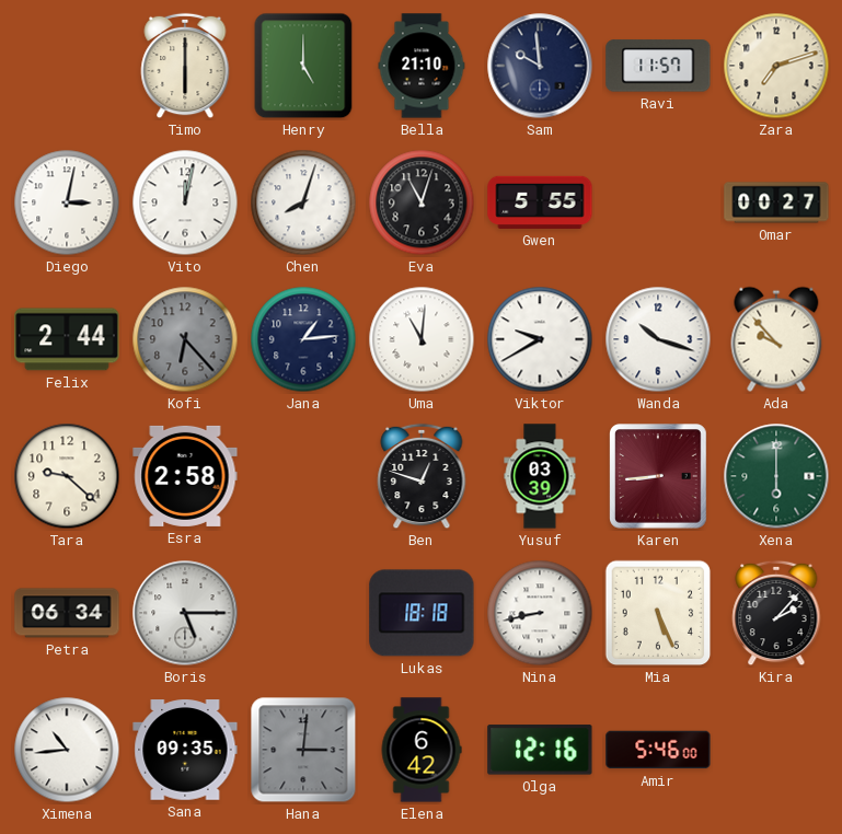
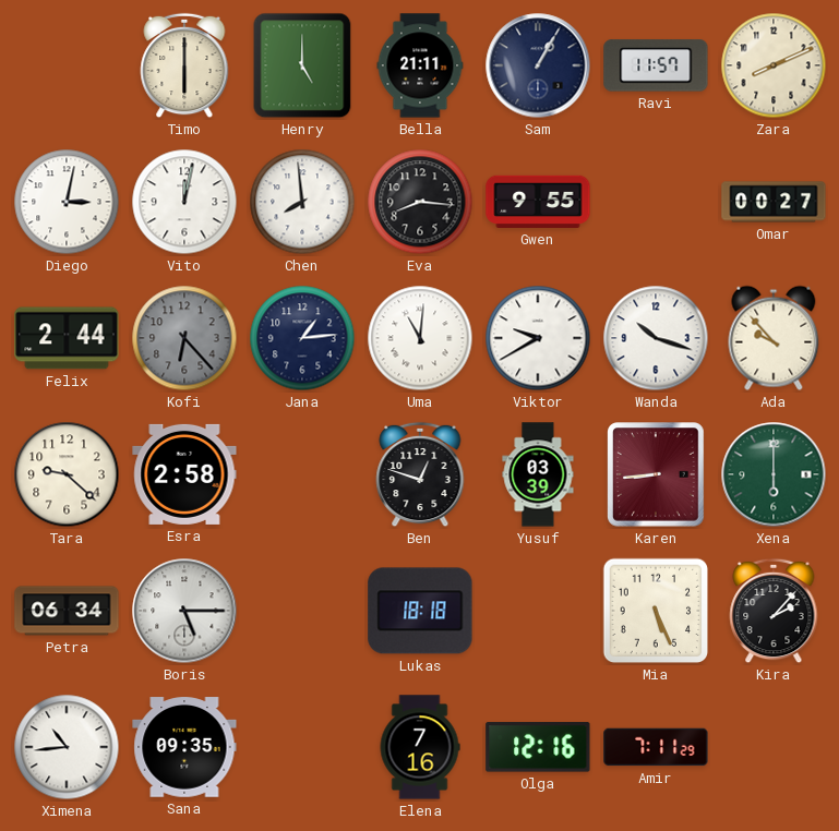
Bella: 21:10 -> 21:11 (420, 65)
Sam: 9:59 -> 1:05 (538, 65)
Zara: 7:12 -> 8:11 (774, 65)
Chen: 8:03 -> 7:59 (302, 202)
Eva: 11:03 -> 8:16 (420, 202)
Gwen: 5:55 -> 9:55 (538, 202)
Nina: 8:43 -> none (540, 613)
Hana: 3:01 -> none (303, 750)
Elena: 6:42 -> 7:16 (420, 747)
Amir: 5:46 -> 7:11 (656, 747)
